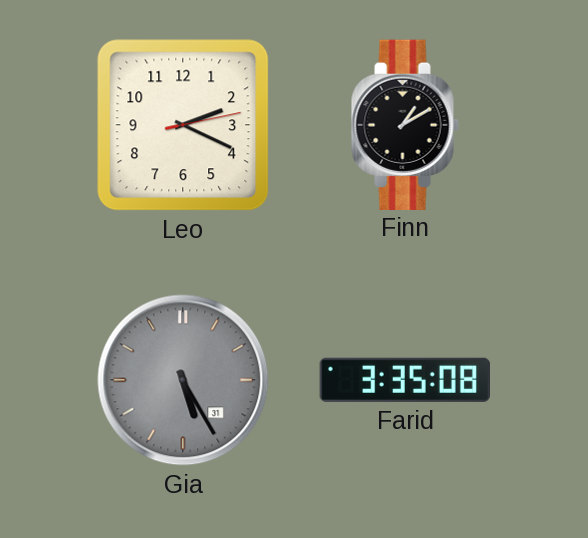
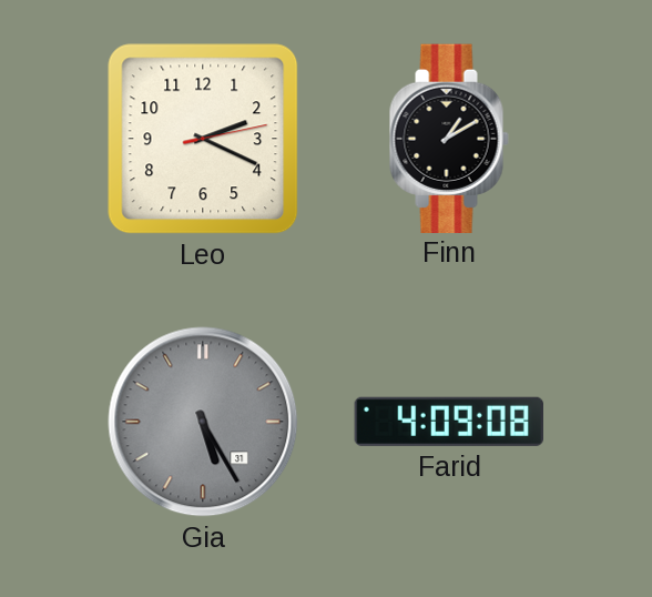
Farid: 3:35 -> 4:09 (449, 422)
